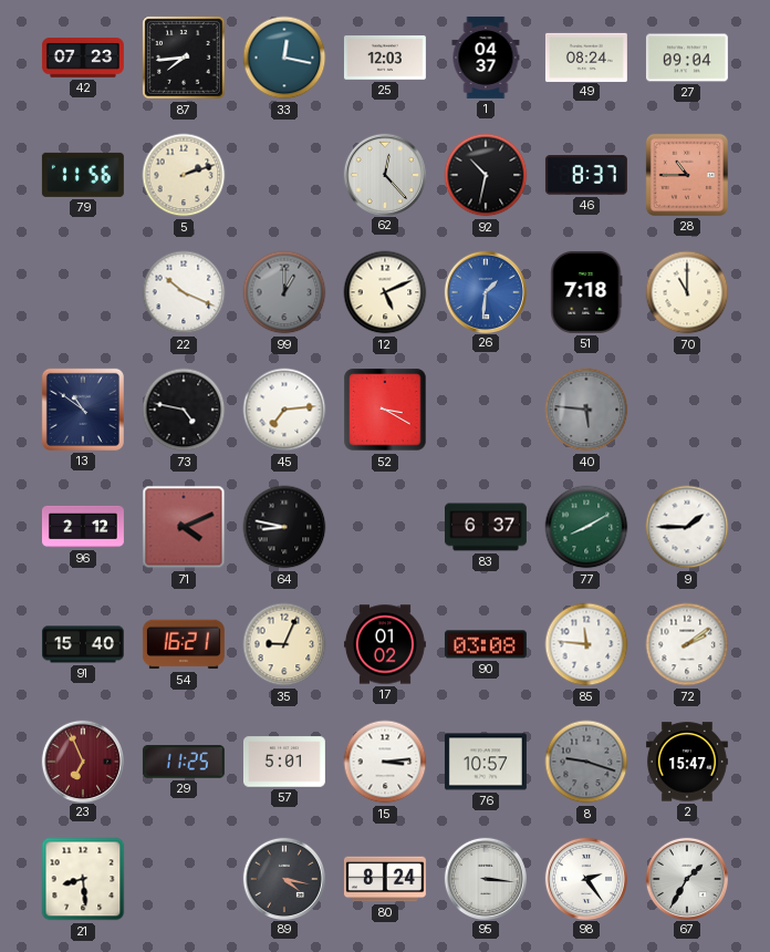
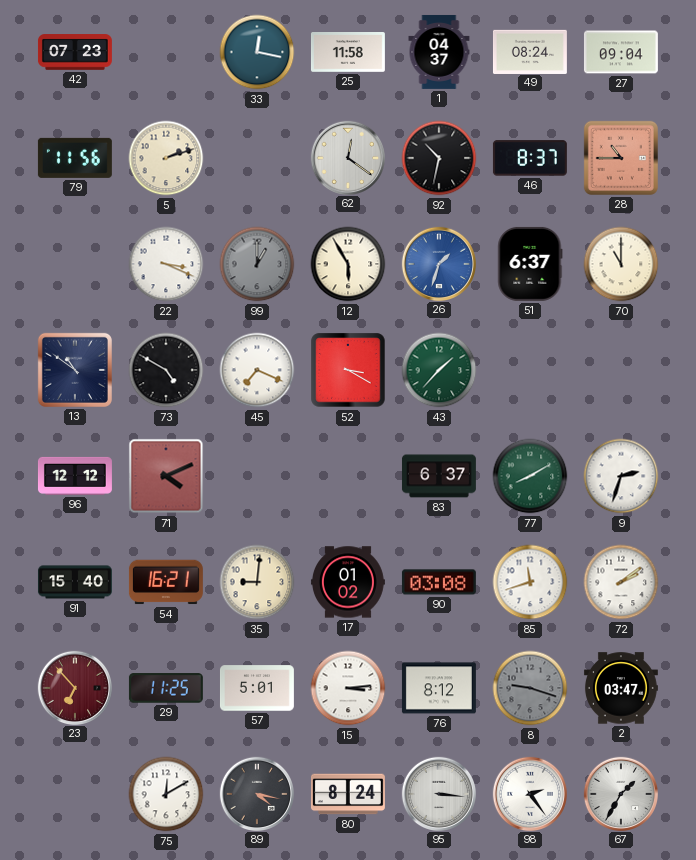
87: 7:44 -> none (184, 58)
25: 12:03 -> 11:58 (348, 53)
62: 12:23 -> 12:21 (347, 157)
22: 10:19 -> 3:19 (166, 264)
12: 5:11 -> 5:55 (348, 264)
26: 1:31 -> 1:33 (438, 263)
51: 7:18 -> 6:37 (530, 264)
73: 4:47 -> 4:50 (166, 370)
45: 7:14 -> 7:19 (257, 370)
43: none -> 1:37 (439, 370)
40: 5:46 -> none (586, 410)
96: 2:12 -> 12:12 (75, 476)
64: 8:47 -> none (284, 527)
9: 1:45 -> 2:33 (621, 476)
35: 9:04 -> 9:01 (257, 582)
85: 11:46 -> 11:42 (530, 582)
23: 6:56 -> 6:53 (74, 687)
76: 10:57 -> 8:12 (439, 688)
2: 15:47 -> 03:47 (621, 688)
21: 8:29 -> none (83, 879)
75: none -> 12:10 (166, 794)
